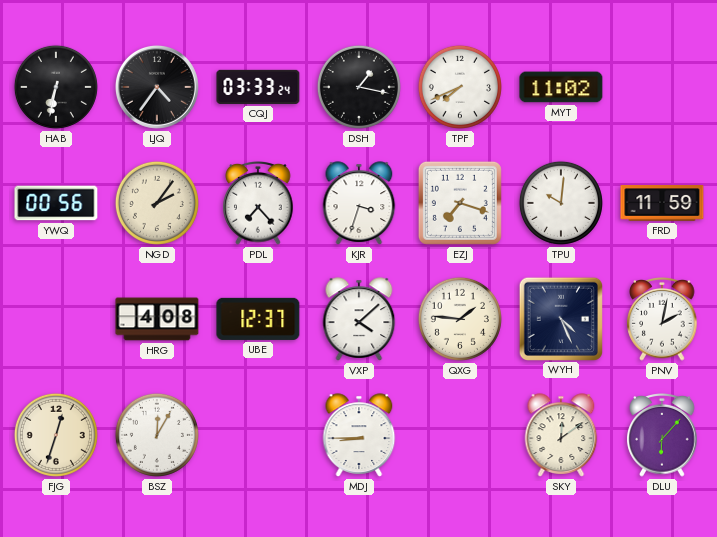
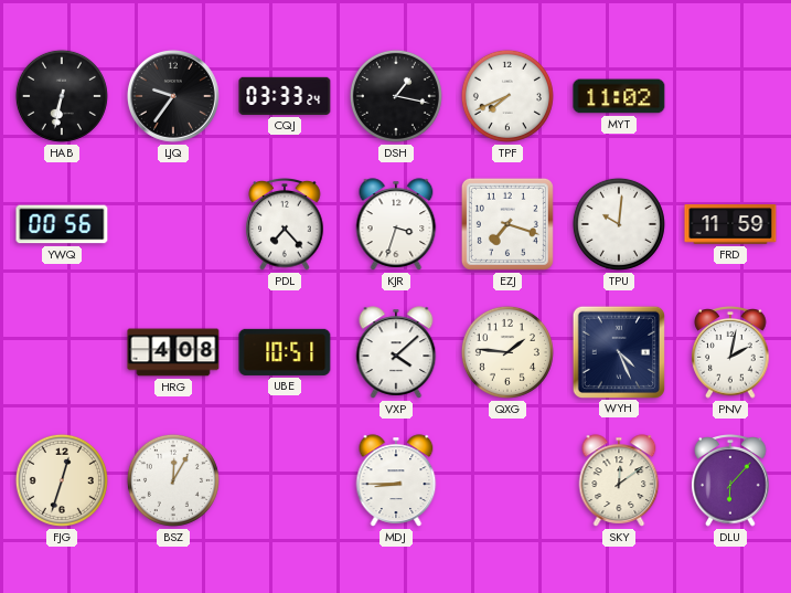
LJQ: 4:36 -> 9:36 (173, 96)
NGD: 2:06 -> none (157, 203)
UBE: 12:37 -> 10:51 (285, 352)
